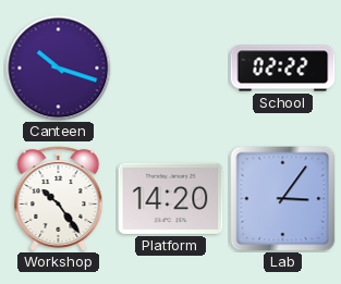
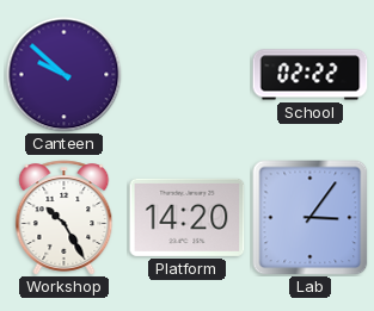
Canteen: 10:18 -> 9:52 (65, 75)
Workshop: 10:24 -> 10:25 (65, 218)
